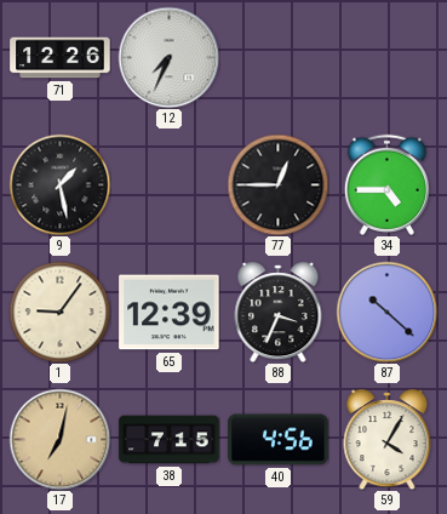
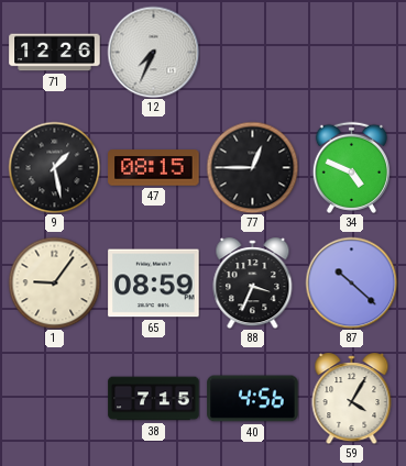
47: none -> 08:15 (154, 168)
34: 4:45 -> 4:49 (351, 167)
65: 12:39 -> 08:59 (154, 284)
17: 7:02 -> none (59, 439)
